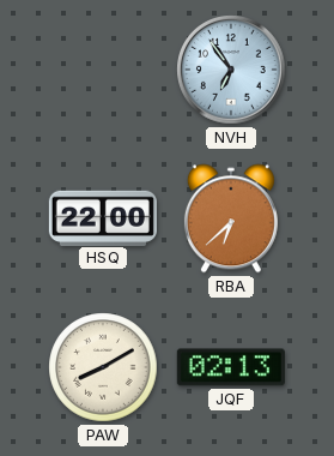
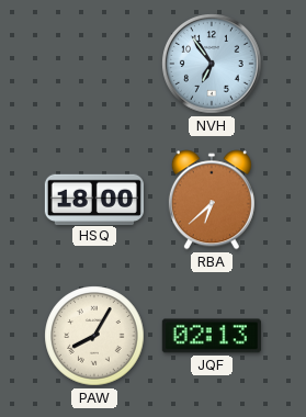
HSQ: 22:00 -> 18:00 (94, 199)
PAW: 8:10 -> 8:05 (94, 336)
